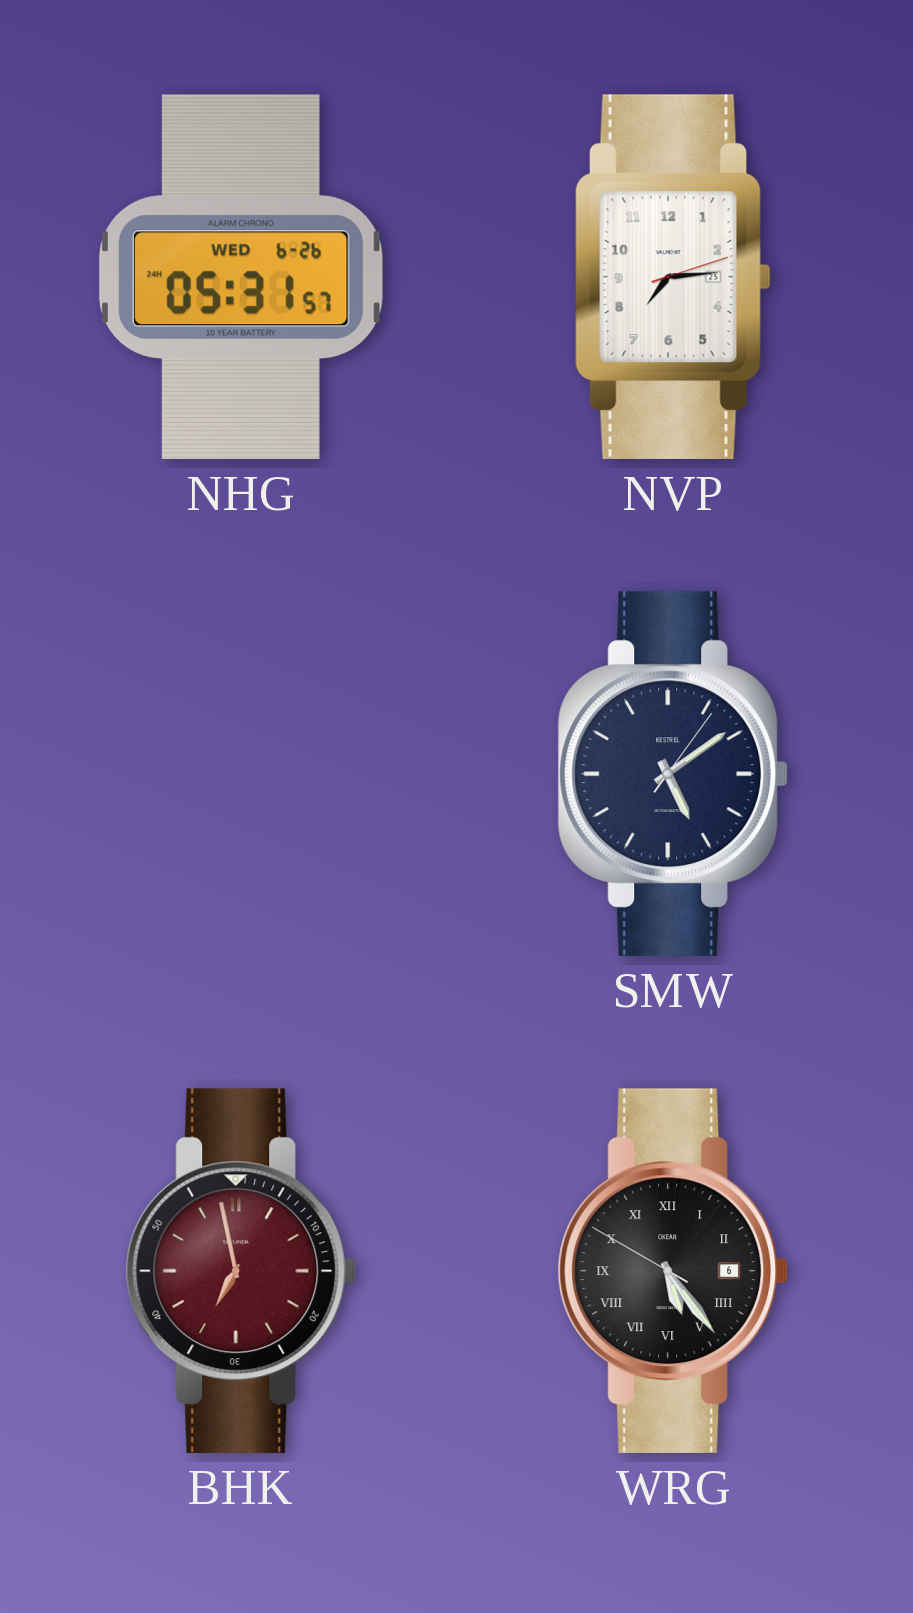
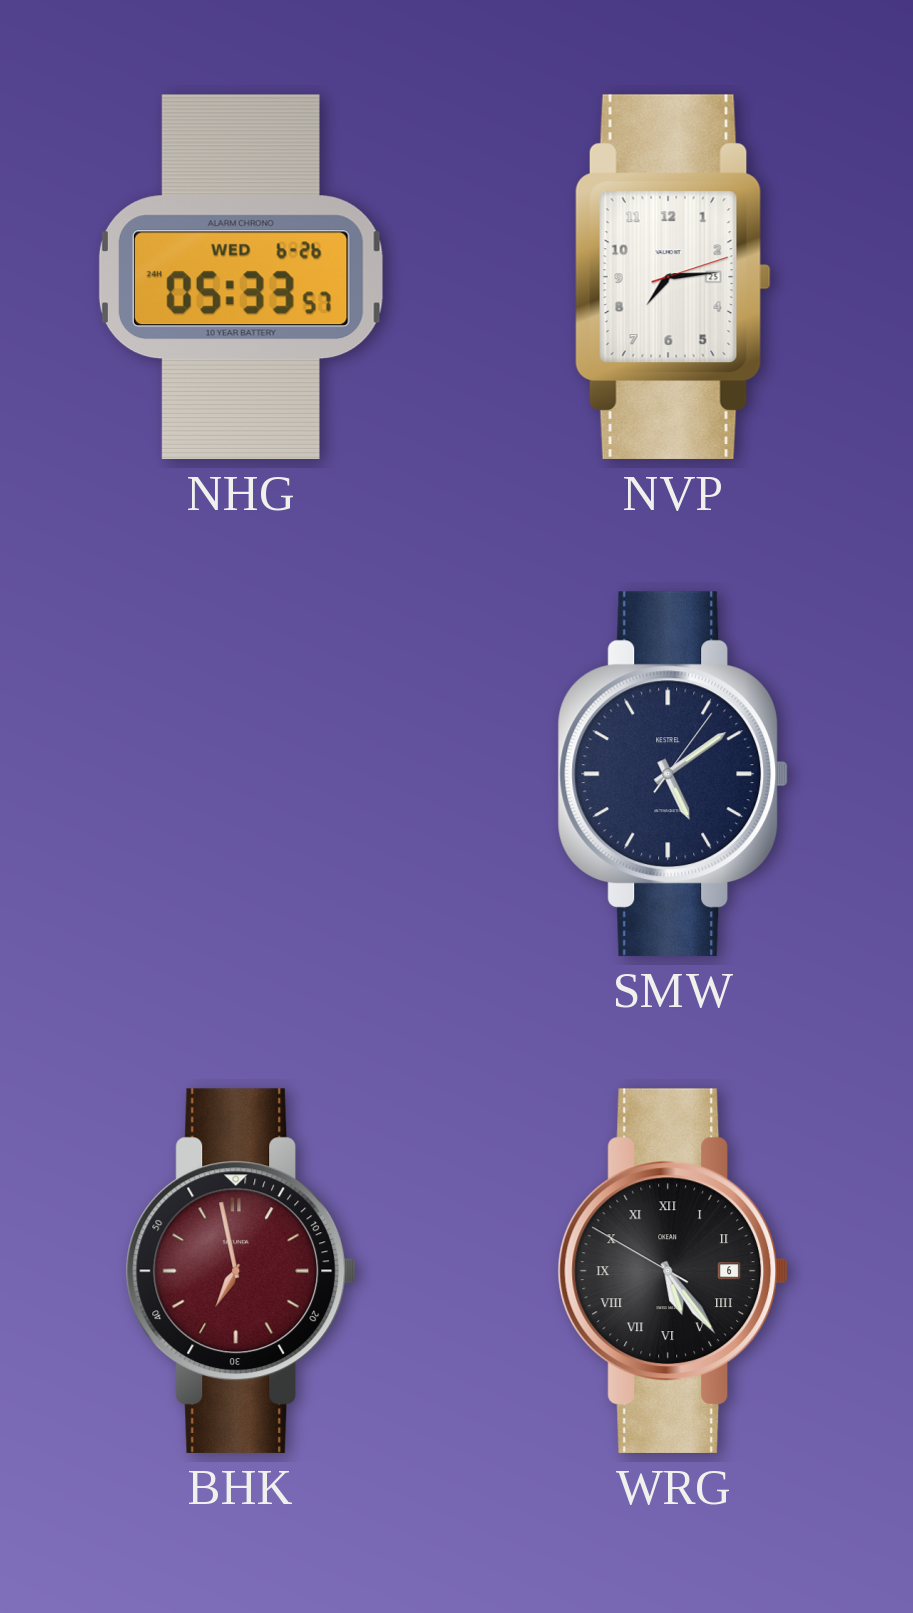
NHG: 05:31 -> 05:33 (241, 277)
